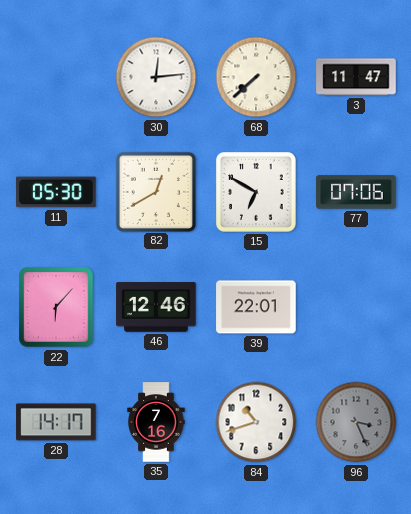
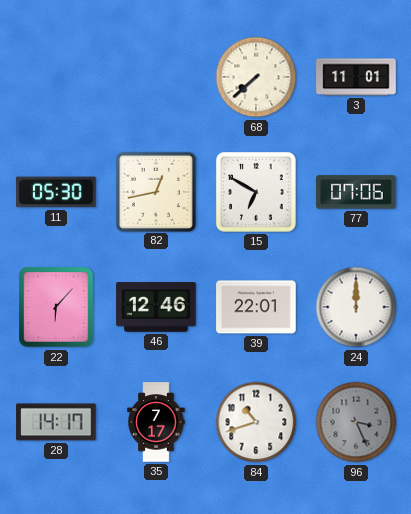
30: 12:14 -> none (156, 77)
3: 11:47 -> 11:01 (356, 77)
82: 12:40 -> 12:43 (155, 191)
24: none -> 12:00 (356, 307)
35: 7:16 -> 7:17 (156, 422)
